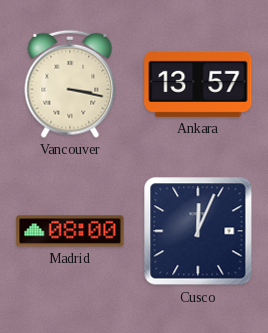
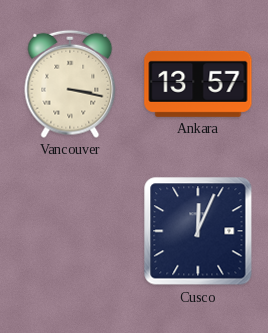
Madrid: 08:00 -> none (70, 231)
